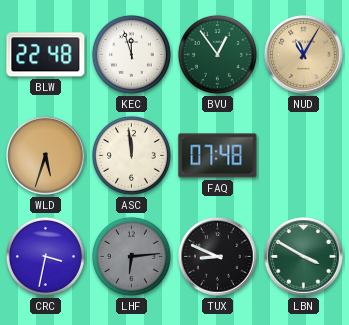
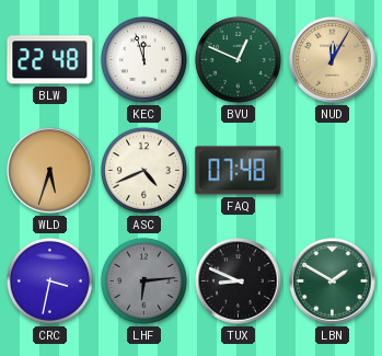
BVU: 12:54 -> 12:49 (238, 59)
NUD: 11:05 -> 12:05 (333, 60)
ASC: 11:59 -> 4:41 (143, 170)
LBN: 3:50 -> 1:50 (333, 282)
